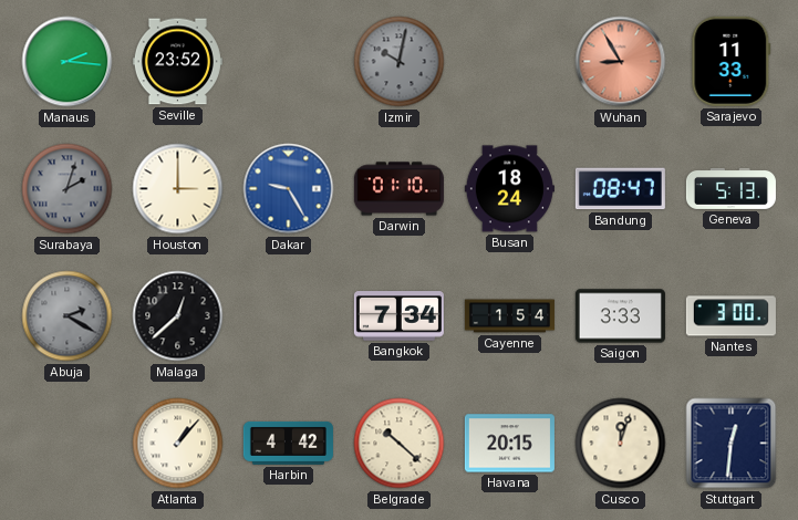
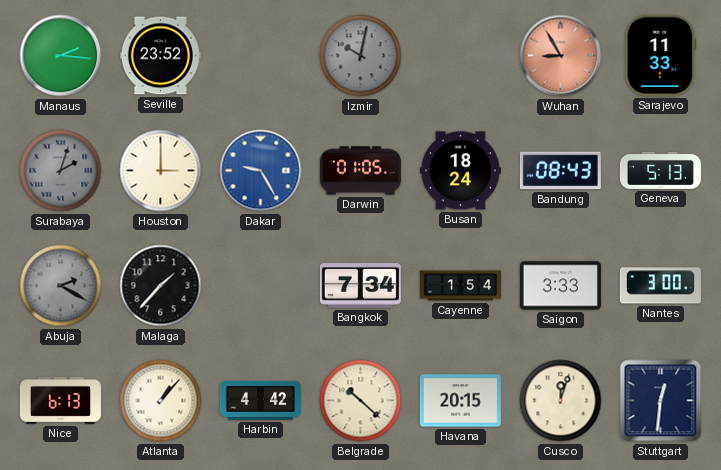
Darwin: 01:10 -> 01:05 (360, 171)
Bandung: 08:47 -> 08:43 (560, 171)
Malaga: 12:38 -> 1:37 (161, 286)
Nice: none -> 6:13 (60, 400)
